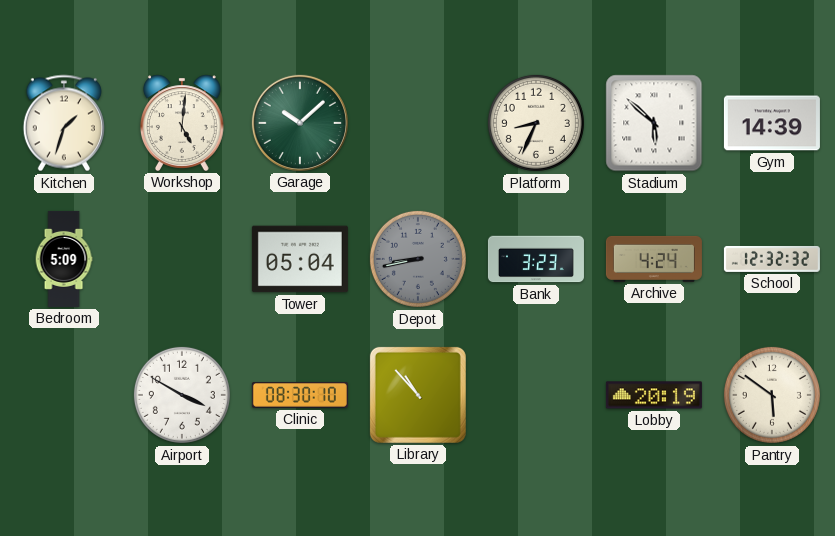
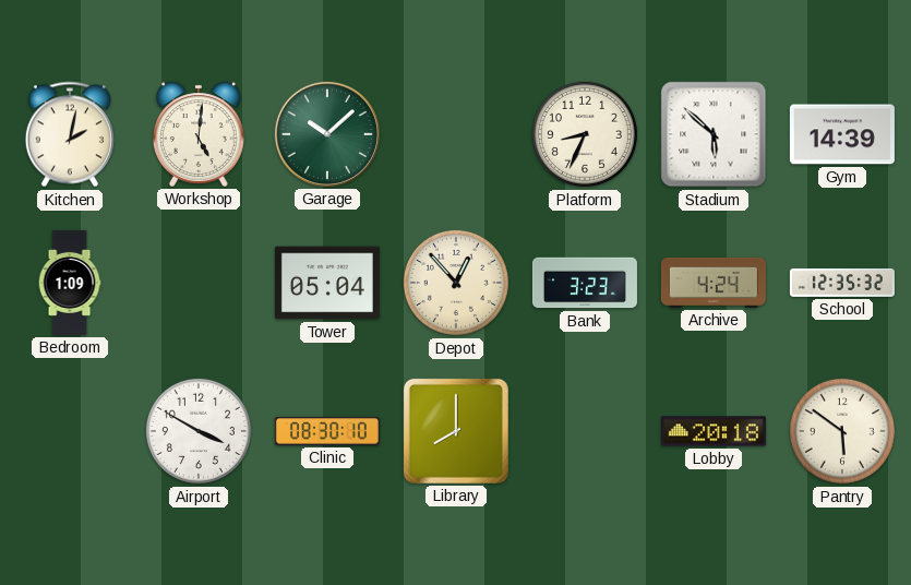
Kitchen: 1:33 -> 2:02 (70, 134)
Bedroom: 5:09 -> 1:09 (70, 283)
Depot: 8:43 -> 12:53 (456, 283)
Depot dial: grey -> cream (456, 283)
School: 12:32 -> 12:35 (842, 283)
Library: 10:53 -> 8:00 (456, 431)
Lobby: 20:19 -> 20:18 (714, 431)
